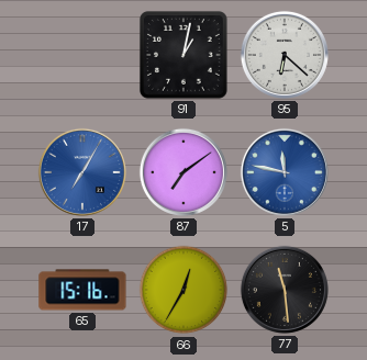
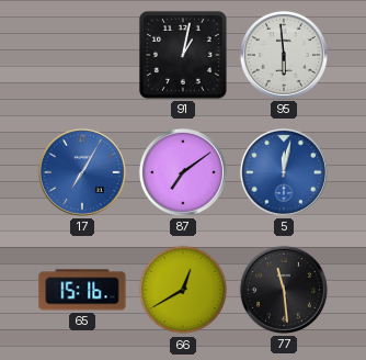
95: 6:22 -> 5:59 (284, 55)
5: 11:47 -> 12:02 (284, 172)
66: 12:35 -> 12:40 (183, 290)
